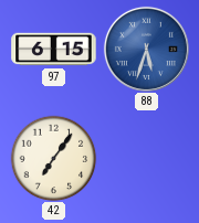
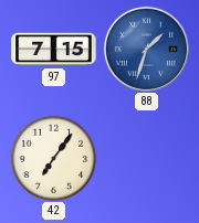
97: 6:15 -> 7:15 (54, 50)
88: 5:33 -> 1:33 (146, 49)
